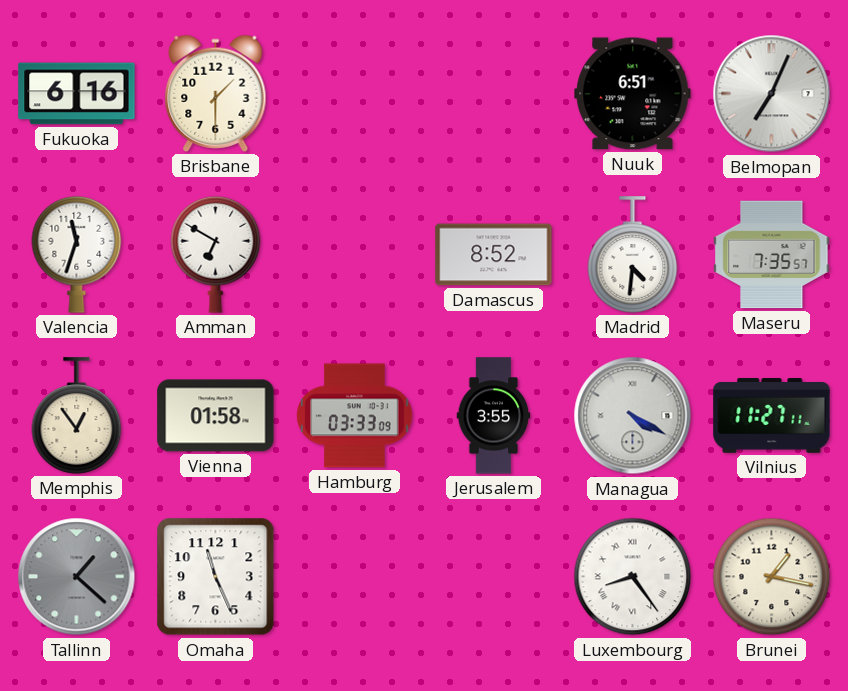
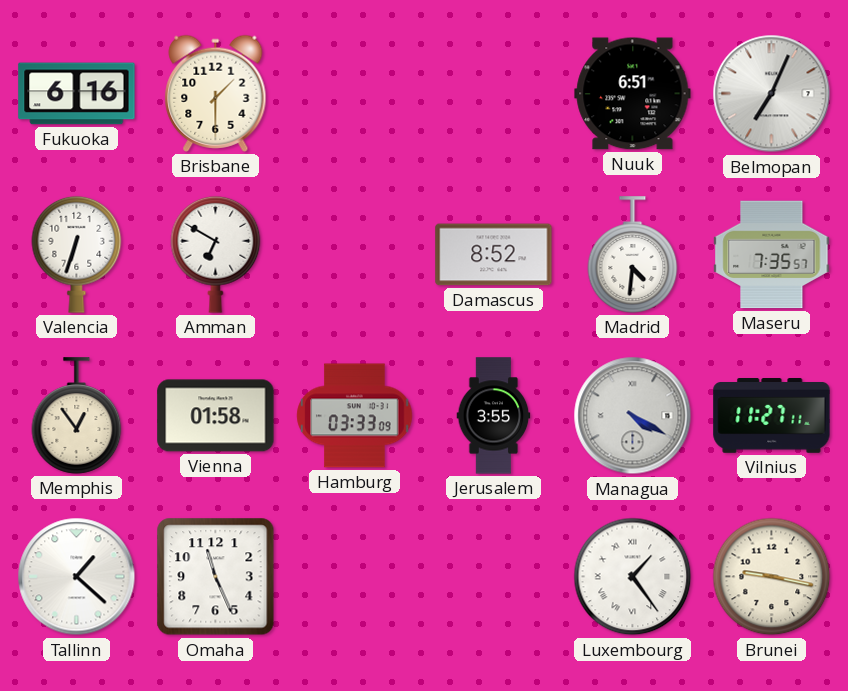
Valencia: 11:33 -> 6:33 (77, 254)
Tallinn dial: grey -> white (77, 577)
Luxembourg: 8:24 -> 1:24 (633, 577)
Brunei: 1:17 -> 9:17 (772, 577)
